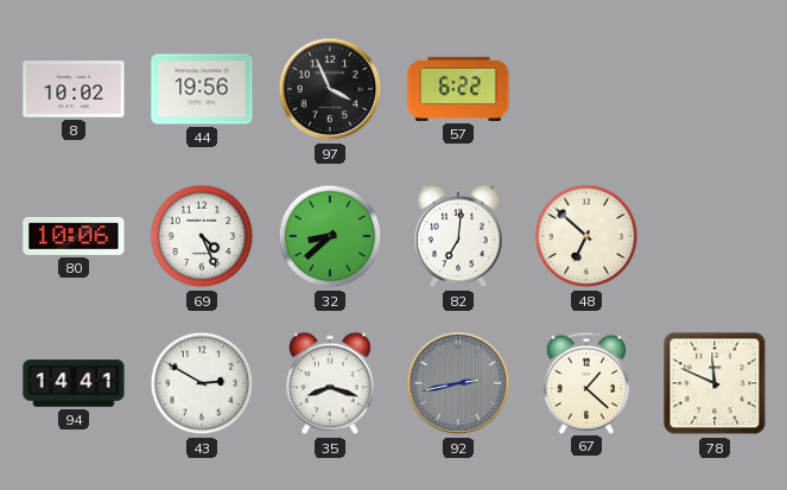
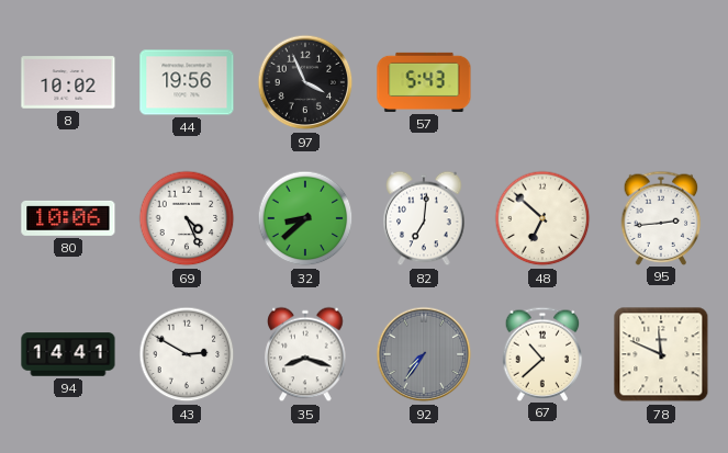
57: 6:22 -> 5:43 (424, 82)
95: none -> 2:44 (661, 217)
92: 2:43 -> 7:36 (424, 354)
67: 1:22 -> 10:38 (542, 353)
